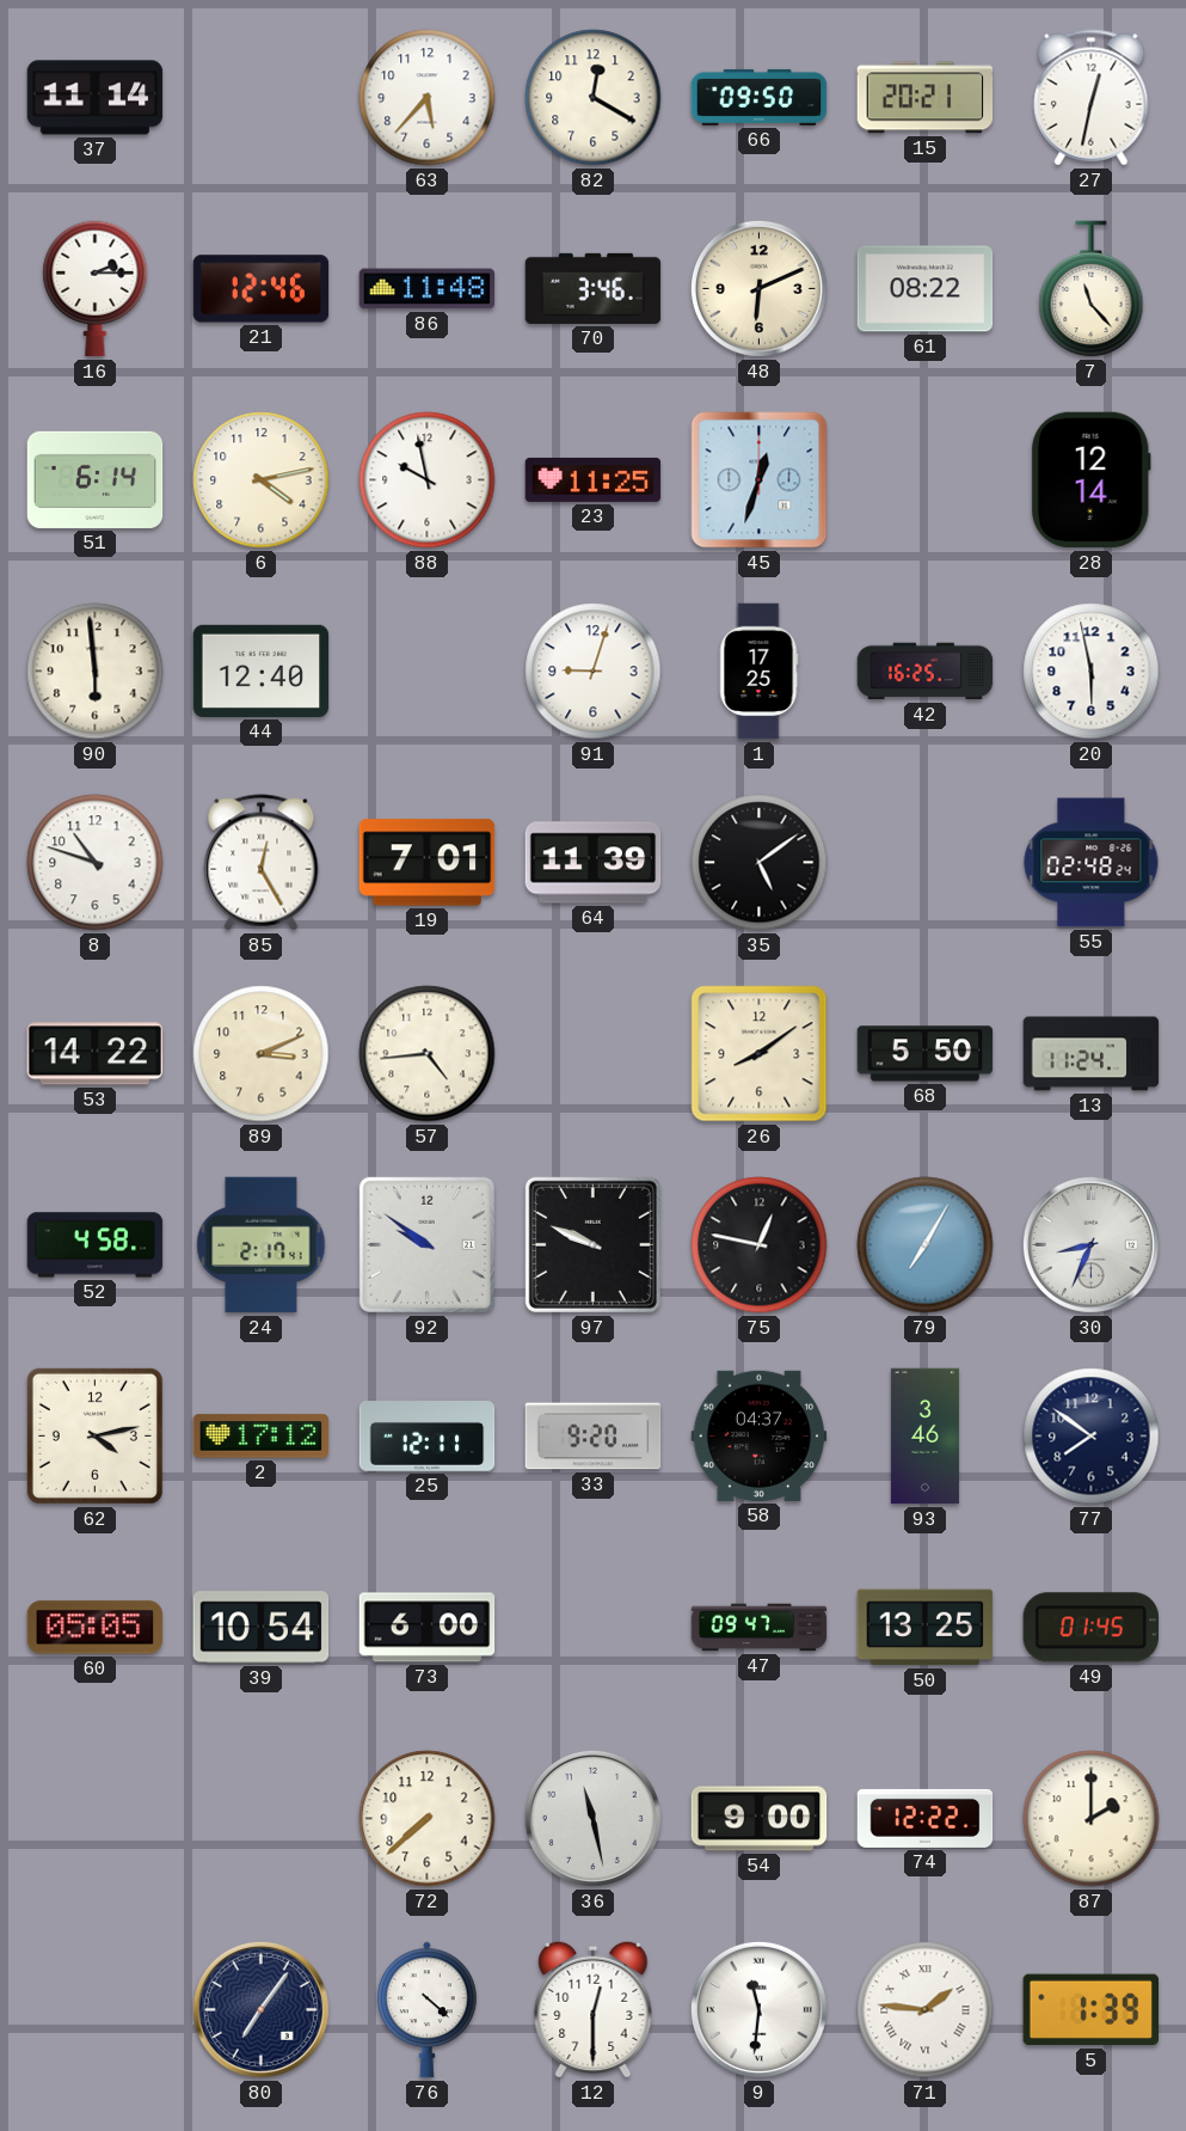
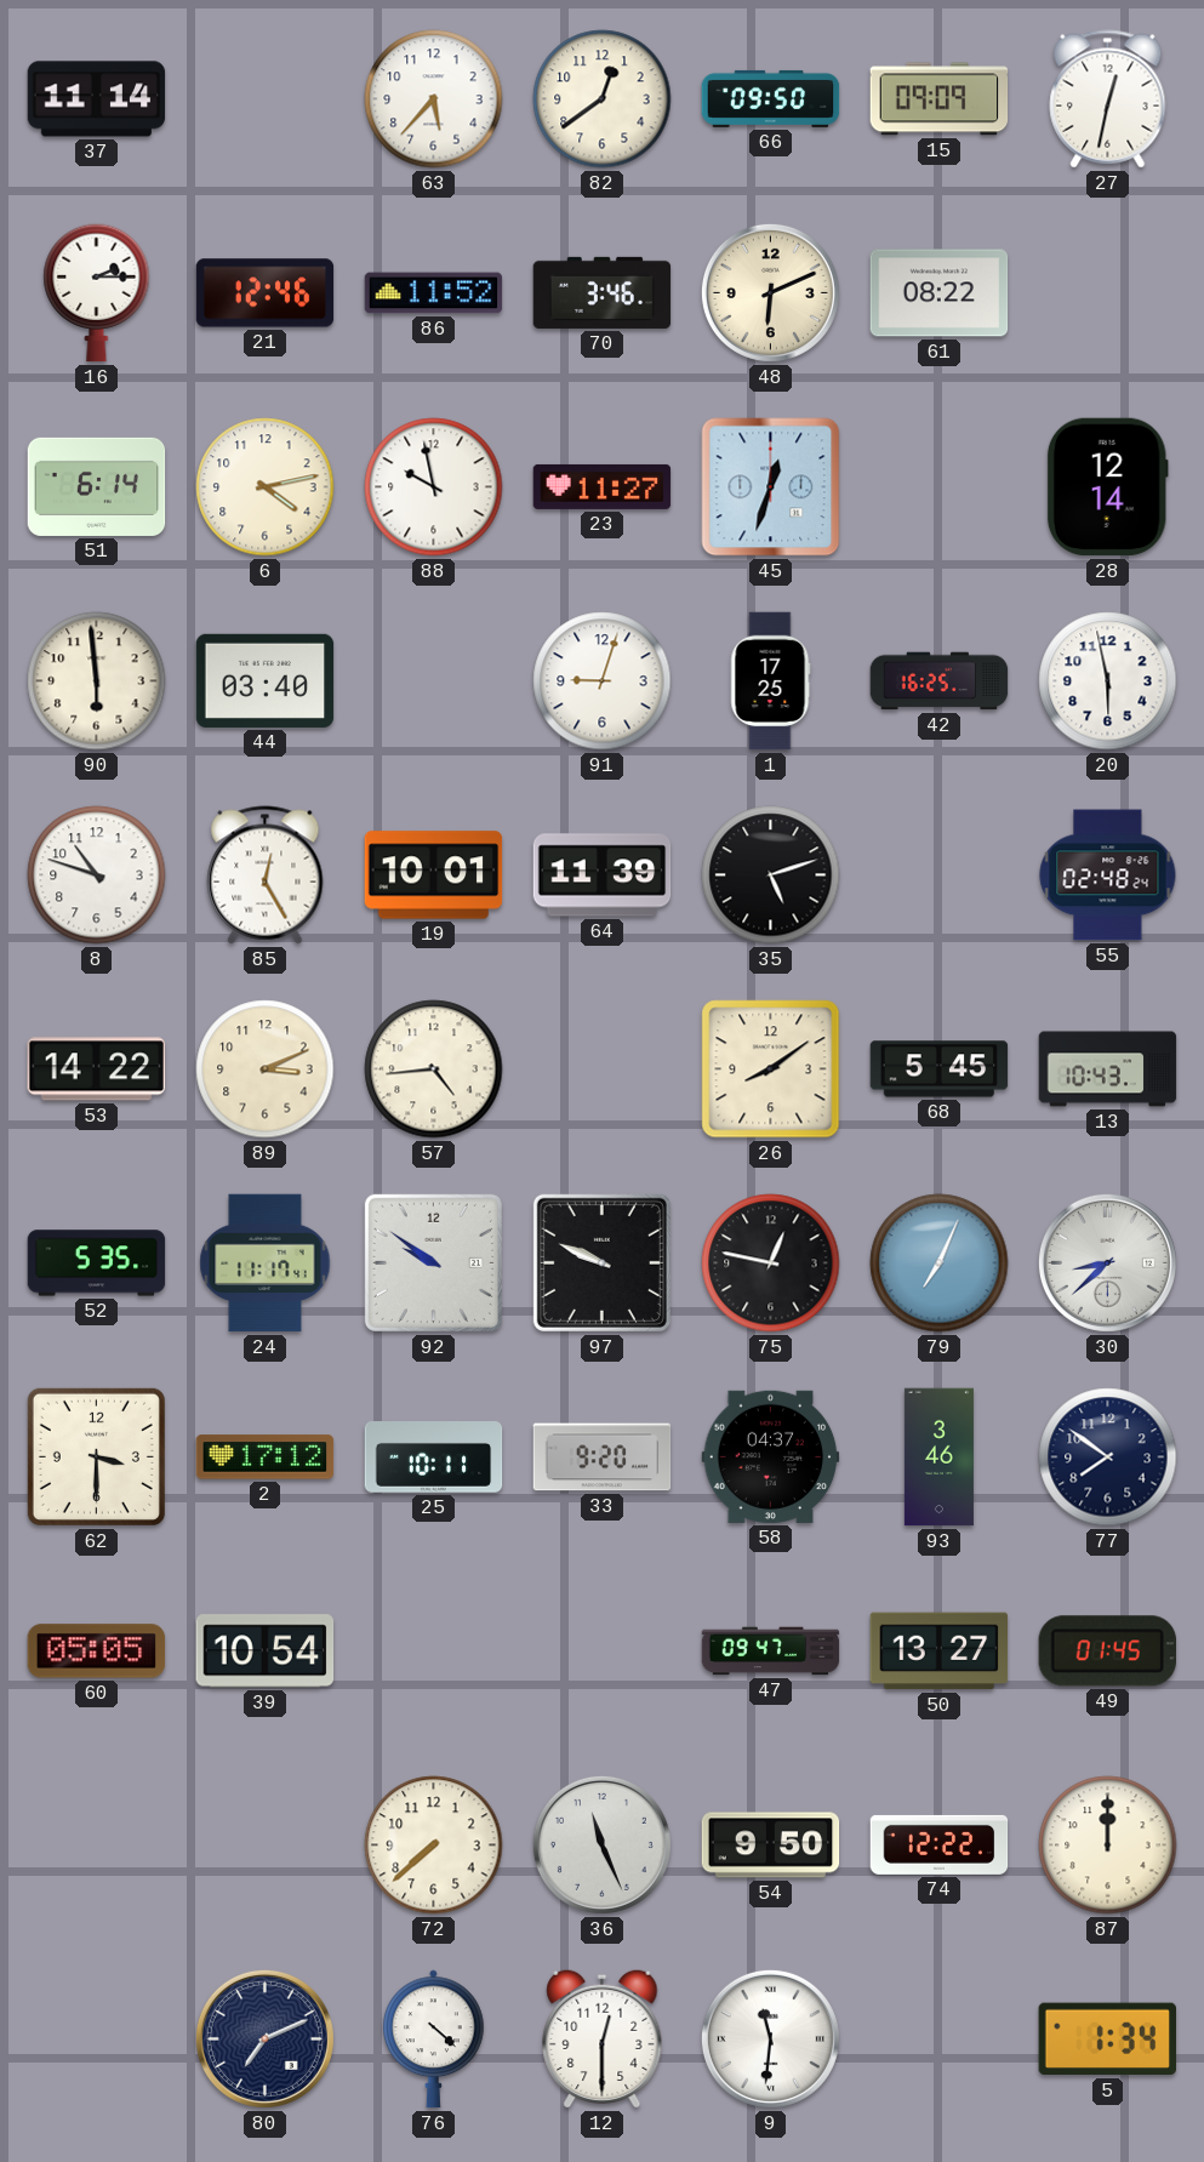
82: 12:20 -> 12:39 (603, 99)
15: 20:21 -> 09:09 (940, 99)
86: 11:48 -> 11:52 (434, 293)
7: 11:23 -> none (1092, 289)
23: 11:25 -> 11:27 (603, 486)
44: 12:40 -> 03:40 (266, 680)
19: 7:01 -> 10:01 (434, 875)
35: 5:09 -> 5:12 (771, 875)
68: 5:50 -> 5:45 (940, 1069)
13: 11:24 -> 10:43 (1108, 1069)
52: 4:58 -> 5:35 (97, 1263)
24: 2:17 -> 11:17 (266, 1263)
79: 7:05 -> 7:04 (940, 1263)
30: 8:34 -> 8:38 (1107, 1262)
62: 4:13 -> 3:30 (96, 1456)
25: 12:11 -> 10:11 (434, 1458)
73: 6:00 -> none (428, 1628)
50: 13:25 -> 13:27 (940, 1652)
36: 11:28 -> 11:26 (601, 1844)
54: 9:00 -> 9:50 (771, 1846)
87: 2:00 -> 12:00 (1108, 1846)
80: 7:06 -> 7:11 (264, 2038)
71: 1:46 -> none (926, 2010)
5: 1:39 -> 1:34 (1107, 2040)
